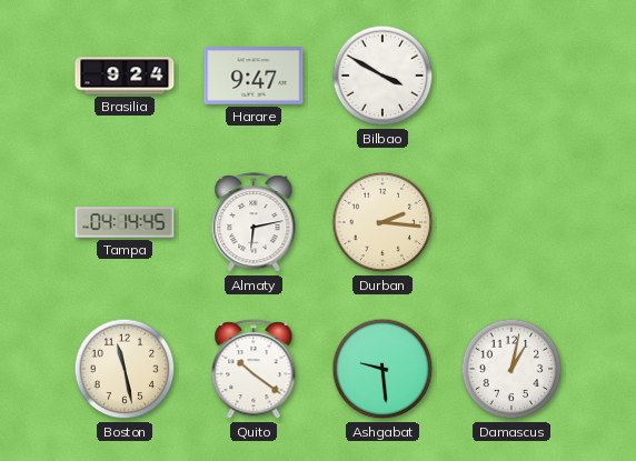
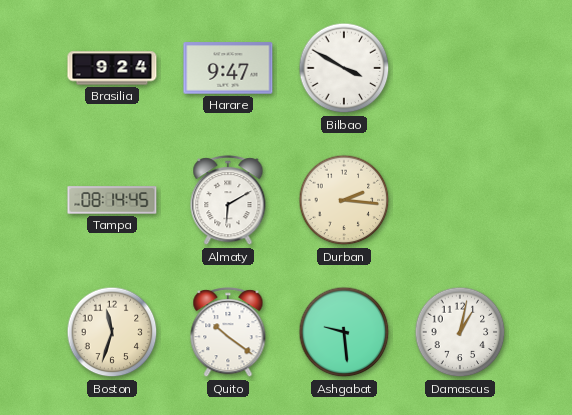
Tampa: 04:14 -> 08:14 (112, 200)
Almaty: 6:13 -> 6:10 (228, 201)
Boston: 11:28 -> 11:33 (112, 332)
